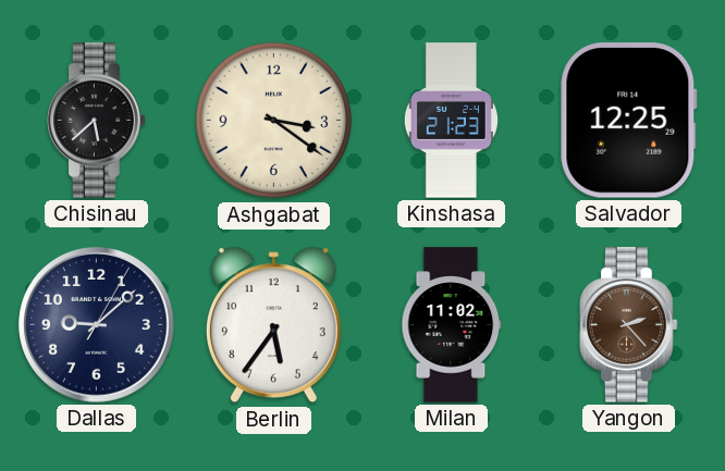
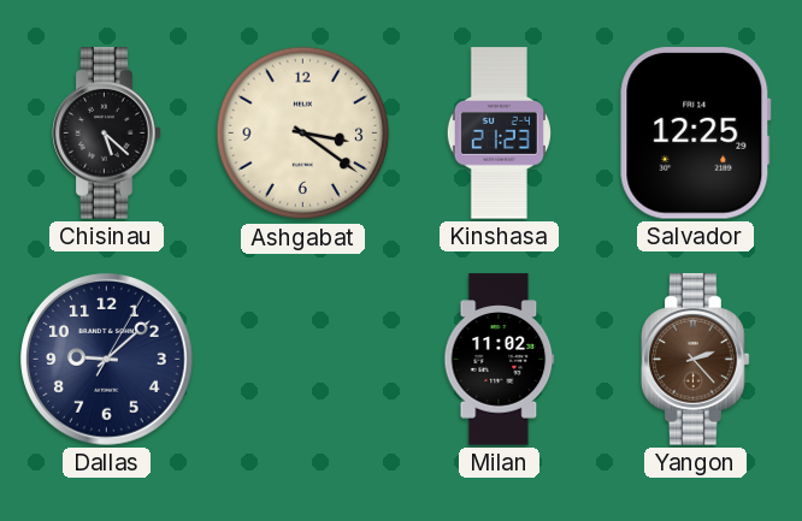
Chisinau: 5:38 -> 5:22 (107, 134)
Berlin: 5:36 -> none (273, 325)
